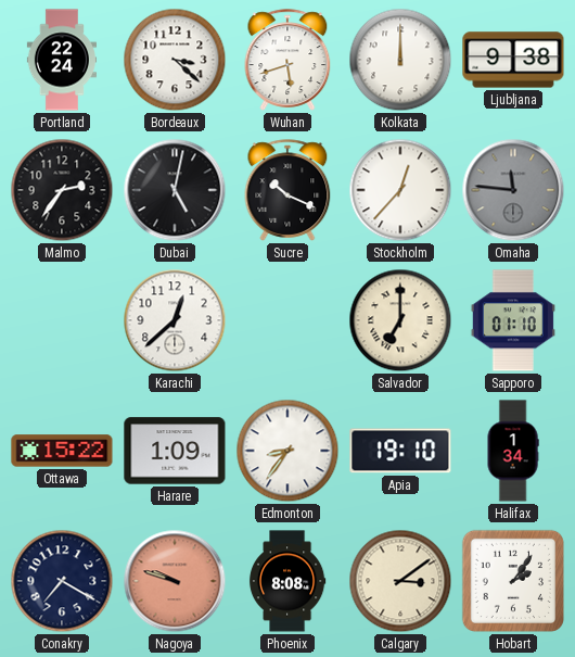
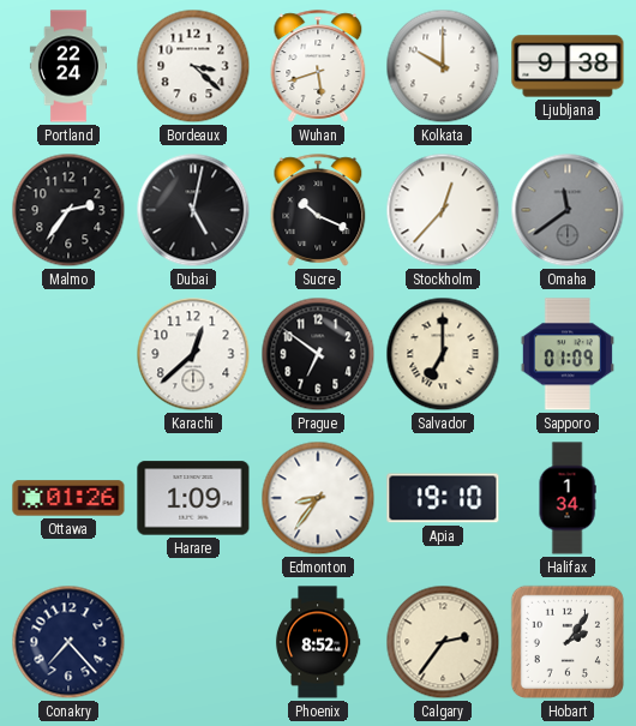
Kolkata: 12:00 -> 10:00 (443, 66)
Omaha: 11:46 -> 11:39 (568, 210)
Prague: none -> 6:51 (318, 354)
Sapporo: 01:10 -> 01:09 (568, 354)
Ottawa: 15:22 -> 01:26 (68, 498)
Conakry: 7:20 -> 7:23 (68, 642)
Nagoya: 9:48 -> none (175, 581)
Phoenix: 8:08 -> 8:52 (318, 642)
Calgary: 3:09 -> 2:36 (443, 642)
